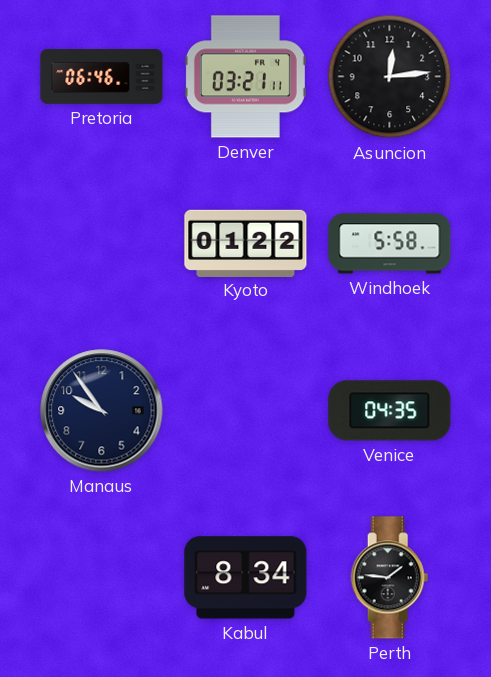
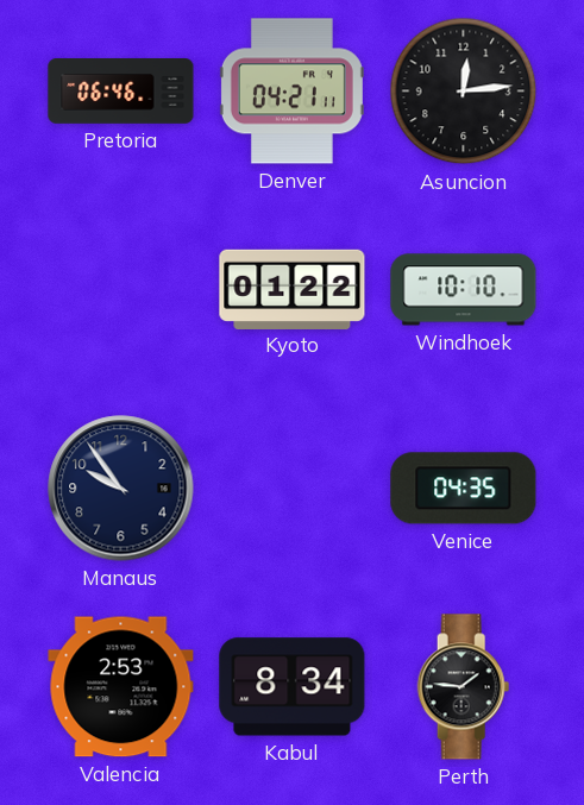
Denver: 03:21 -> 04:21 (291, 92)
Windhoek: 5:58 -> 10:10 (464, 290)
Valencia: none -> 2:53 (121, 687)
